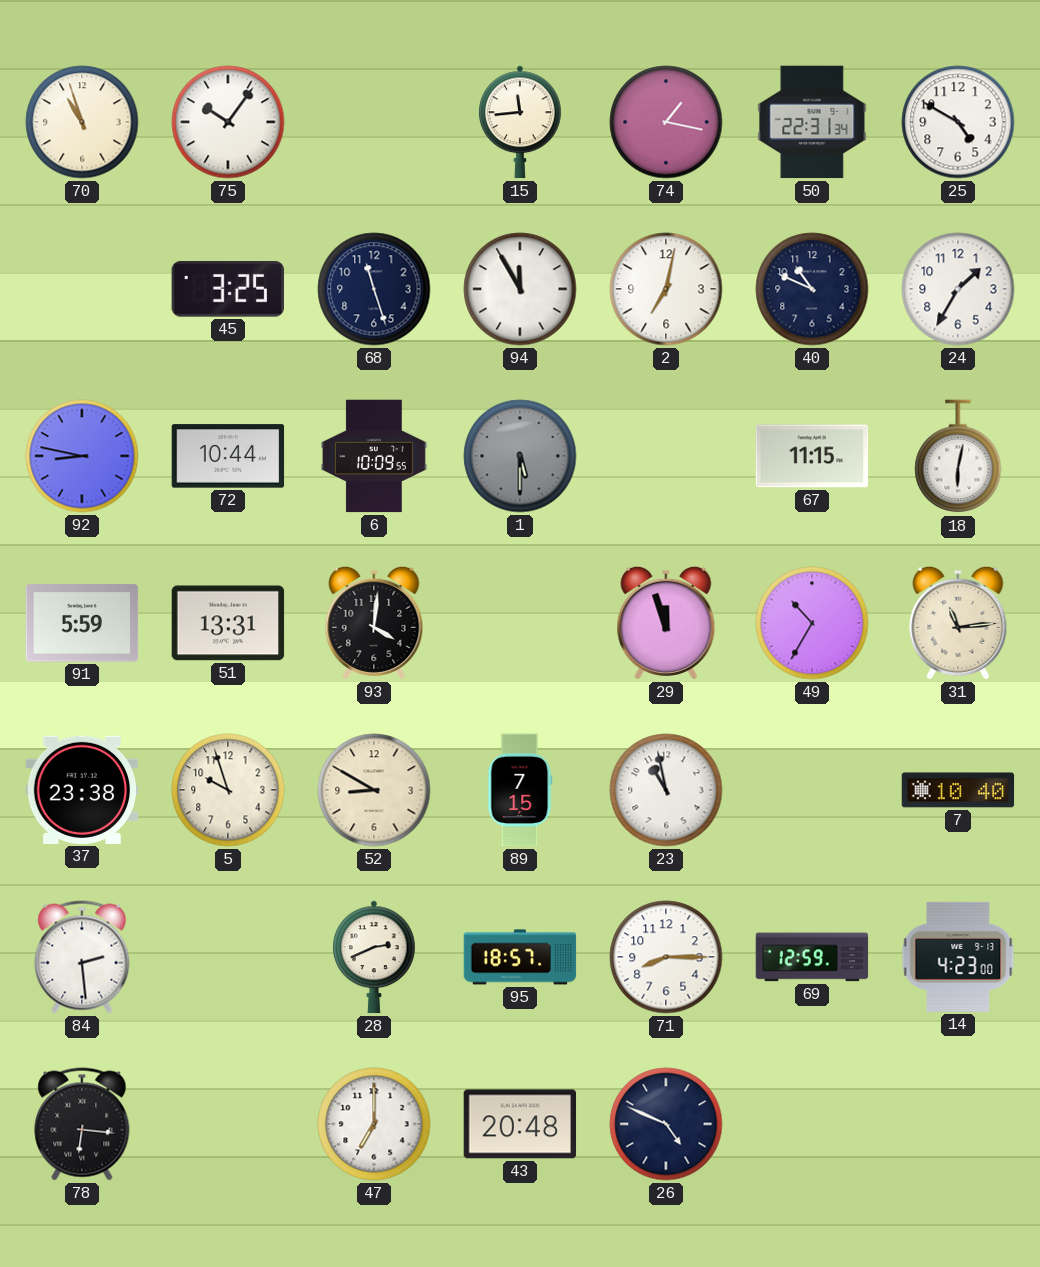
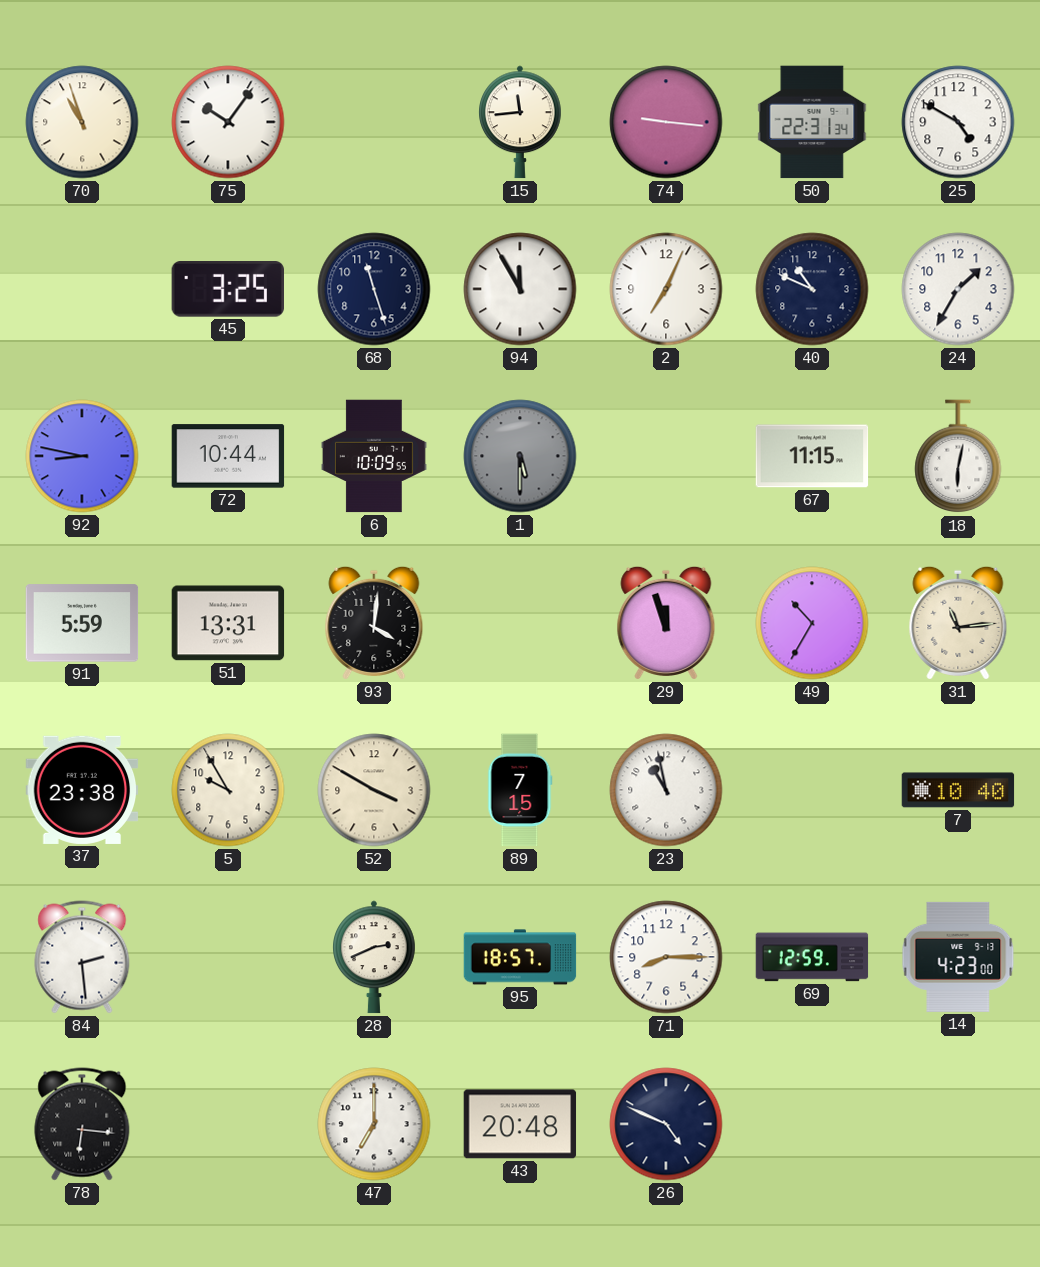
74: 1:17 -> 9:16 (666, 122)
2: 7:02 -> 7:04 (666, 289)
5: 9:57 -> 9:55 (228, 790)
52: 8:50 -> 3:50 (374, 790)
